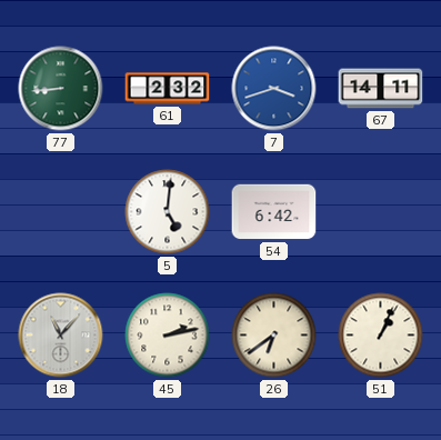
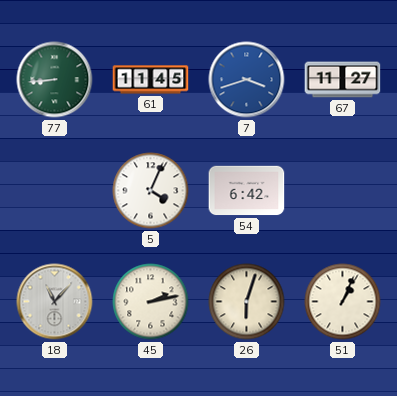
61: 2:32 -> 11:45 (151, 80)
67: 14:11 -> 11:27 (343, 80)
5: 5:01 -> 4:04 (151, 191)
26: 6:39 -> 6:03 (247, 302)
